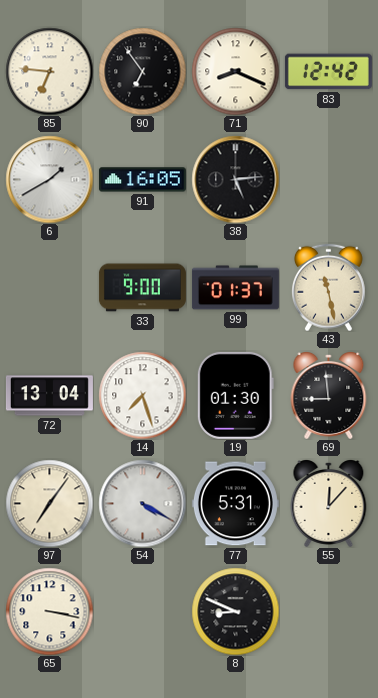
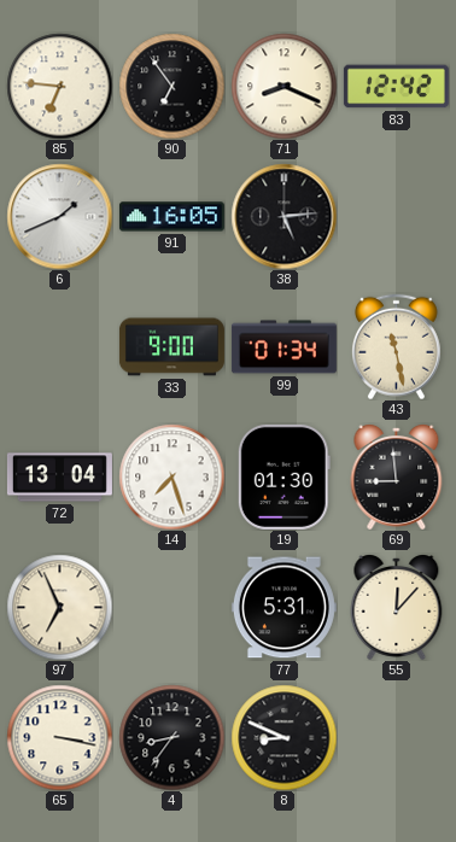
6: 1:40 -> 1:41 (59, 216)
99: 01:37 -> 01:34 (283, 347)
97: 7:06 -> 6:56 (59, 607)
54: 4:20 -> none (142, 503)
4: none -> 8:36 (171, 737)
